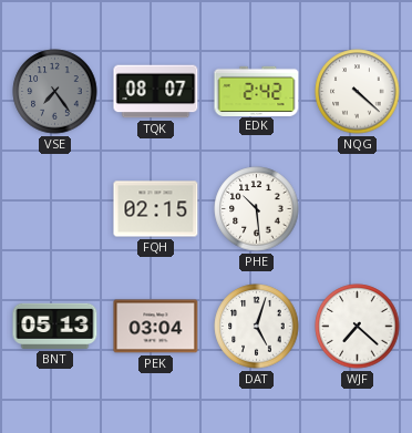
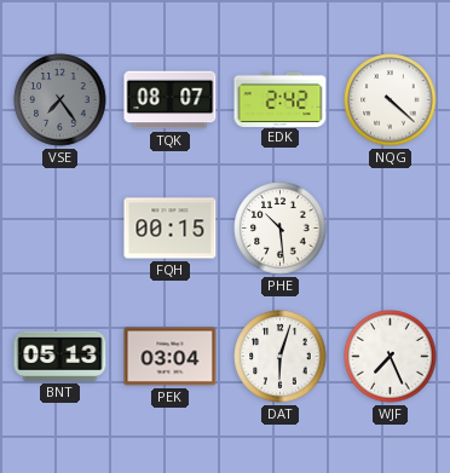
FQH: 02:15 -> 00:15 (171, 229)
DAT: 5:03 -> 6:03 (281, 357)
WJF: 7:22 -> 7:26 (391, 357)
